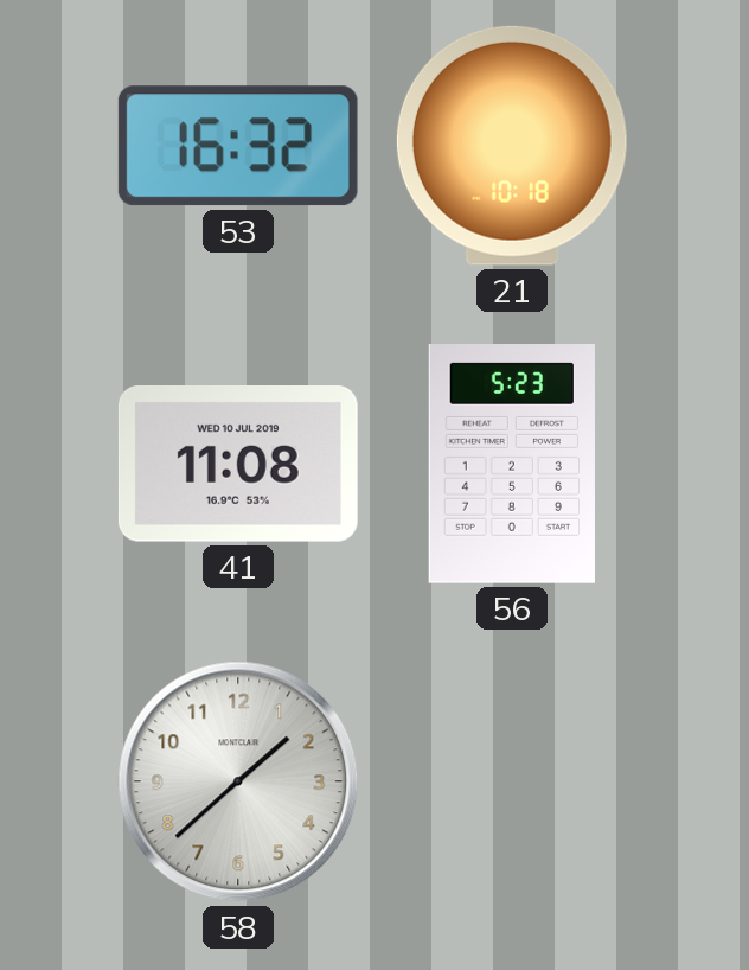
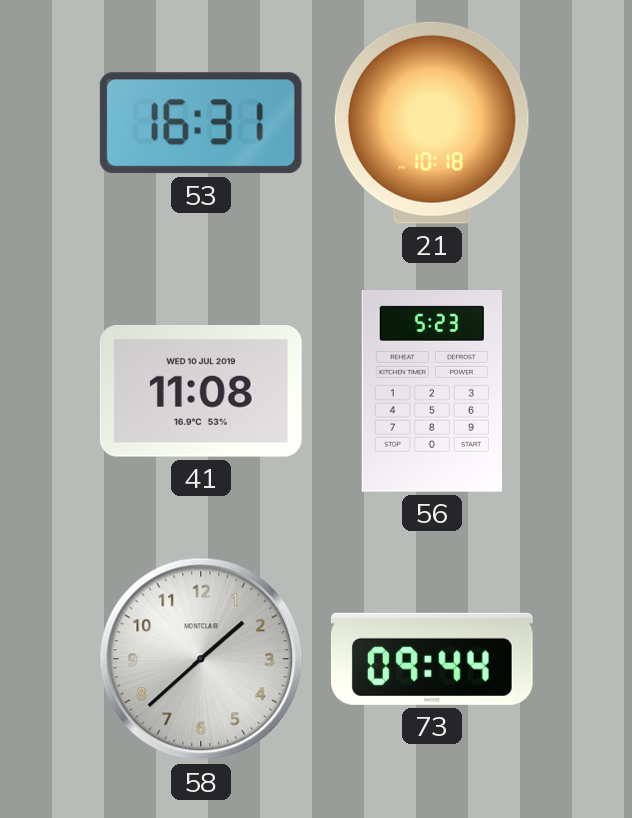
53: 16:32 -> 16:31 (201, 123)
73: none -> 09:44 (432, 659)
